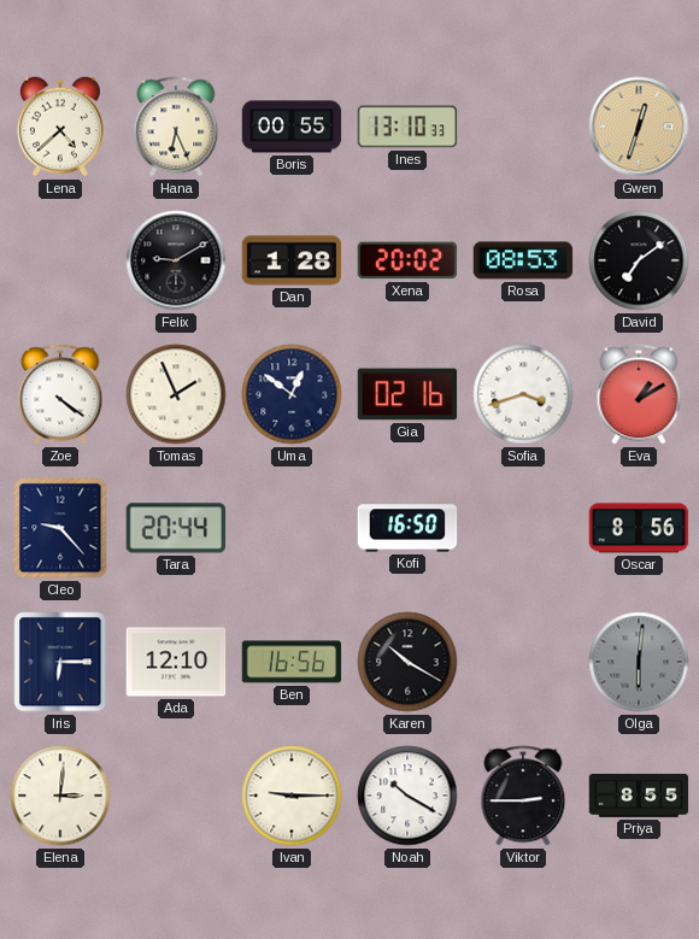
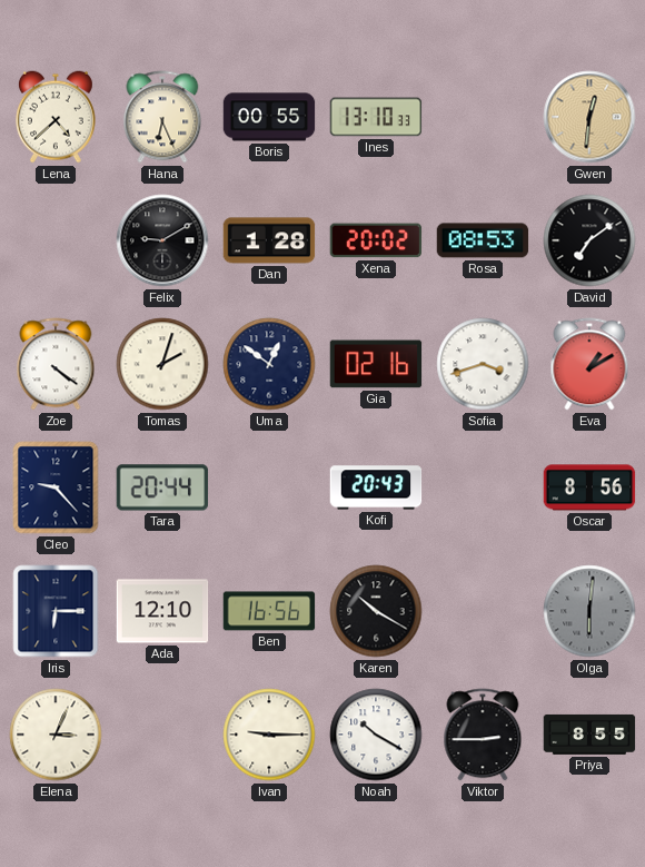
Gwen: 12:33 -> 12:31 (589, 117)
Tomas: 1:56 -> 2:03 (162, 364)
Kofi: 16:50 -> 20:43 (376, 487)
Elena: 3:01 -> 3:04 (56, 735)
